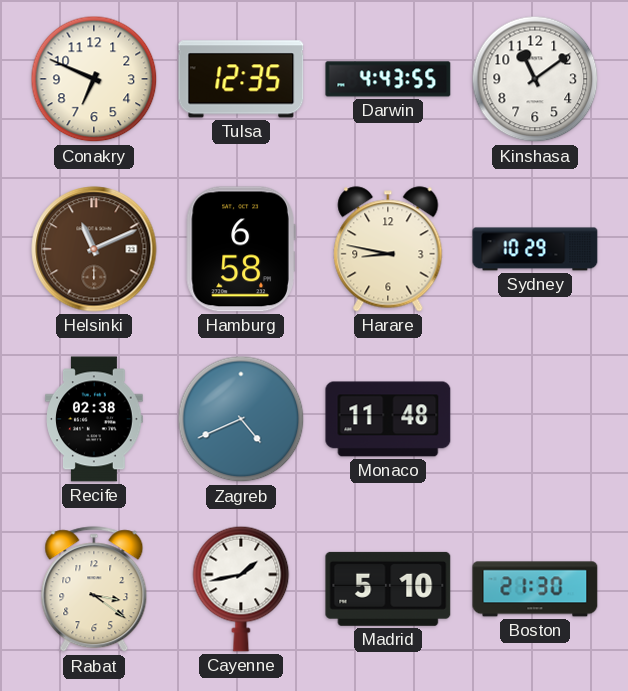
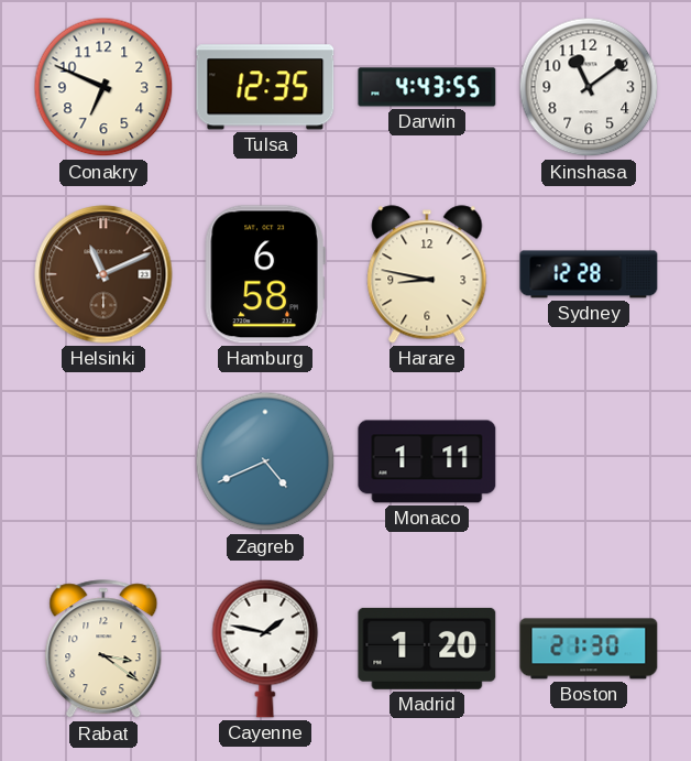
Sydney: 10:29 -> 12:28 (589, 274)
Recife: 02:38 -> none (94, 419)
Monaco: 11:48 -> 1:11 (427, 461)
Cayenne: 1:43 -> 1:47 (265, 649)
Madrid: 5:10 -> 1:20 (427, 649)
